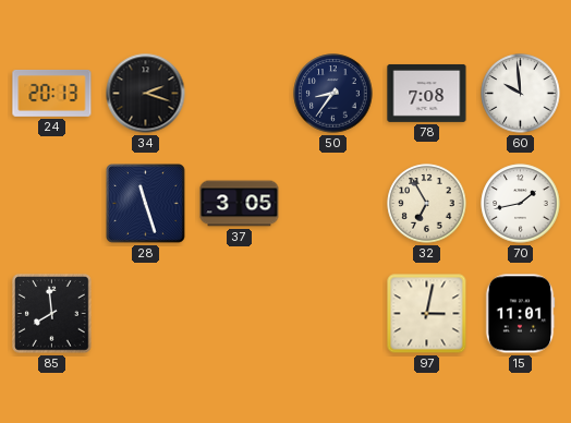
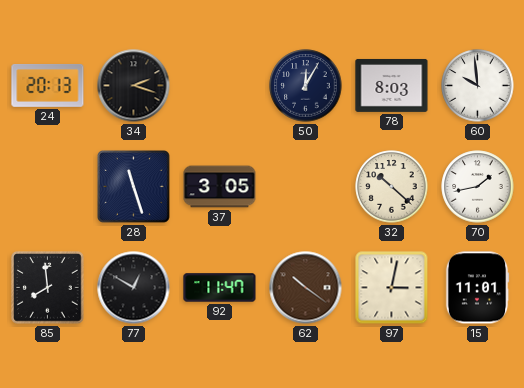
50: 8:36 -> 12:05 (306, 86)
78: 7:08 -> 8:03 (392, 85)
32: 6:55 -> 10:22 (392, 187)
77: none -> 12:50 (134, 288)
92: none -> 11:47 (220, 288)
62: none -> 10:21 (306, 288)
